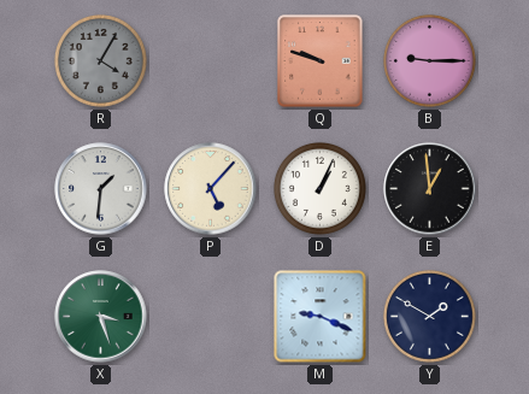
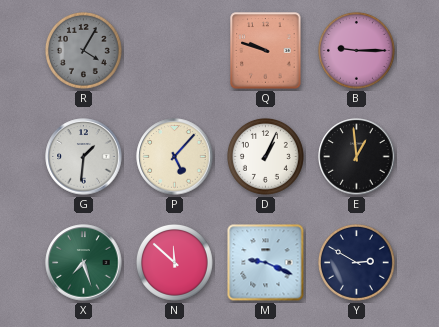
X: 3:27 -> 7:27 (84, 263)
N: none -> 11:52 (174, 262)
Y: 1:50 -> 2:50 (356, 262)
